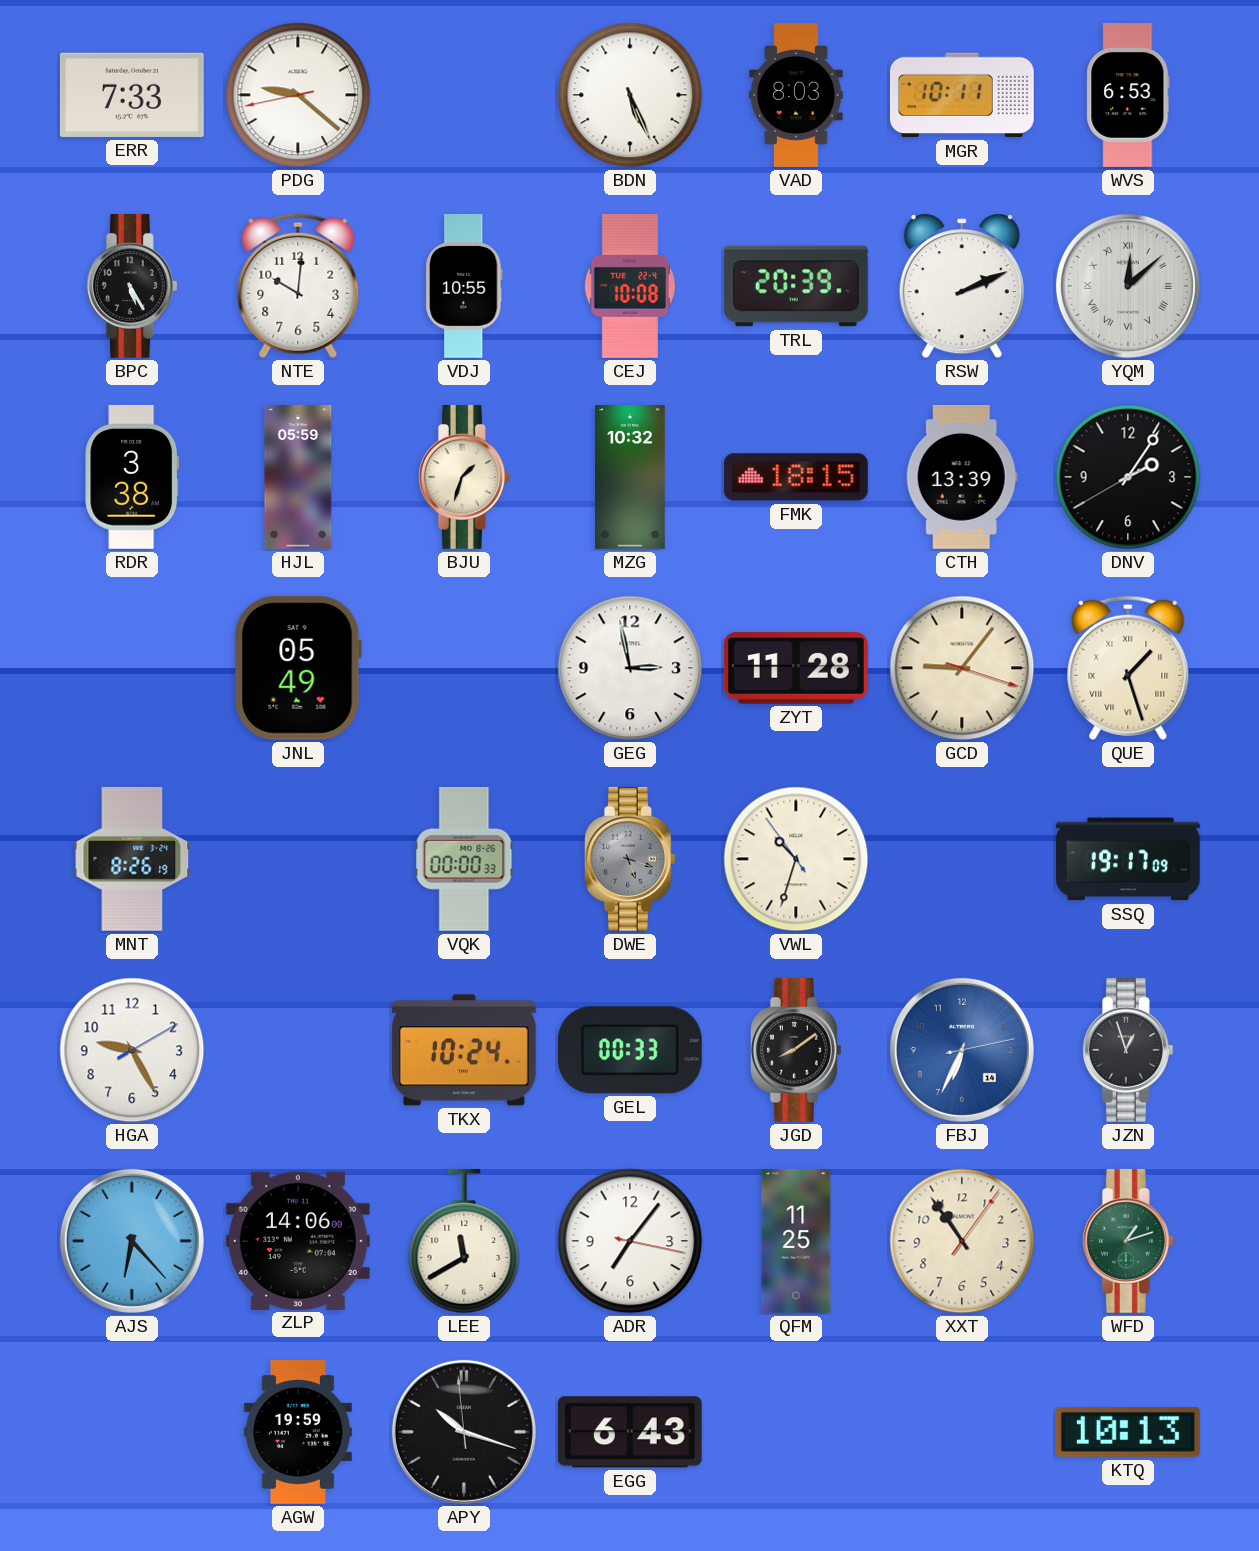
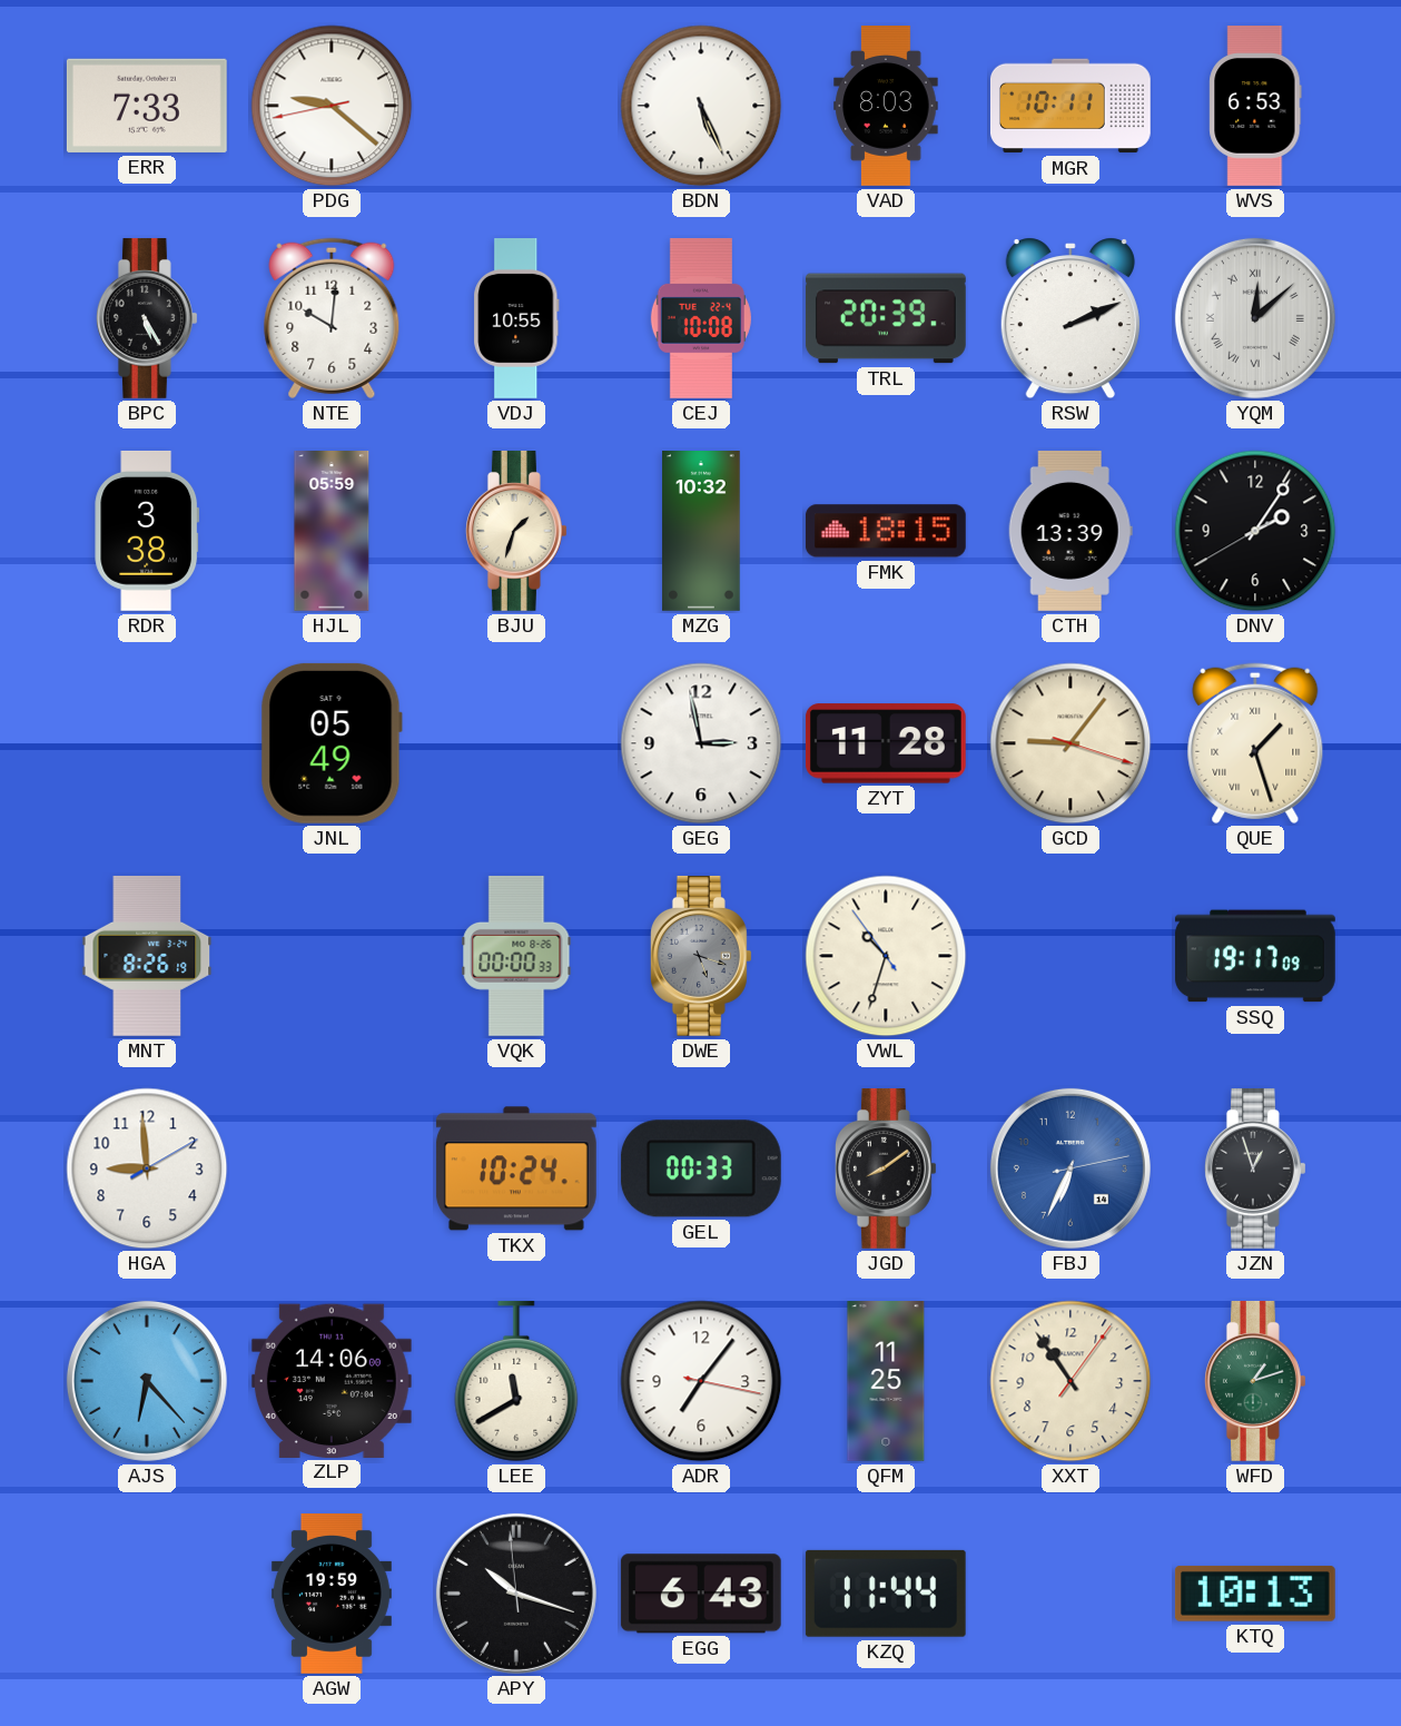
HGA: 9:25 -> 8:59 (147, 1168)
KZQ: none -> 11:44 (886, 1594)
